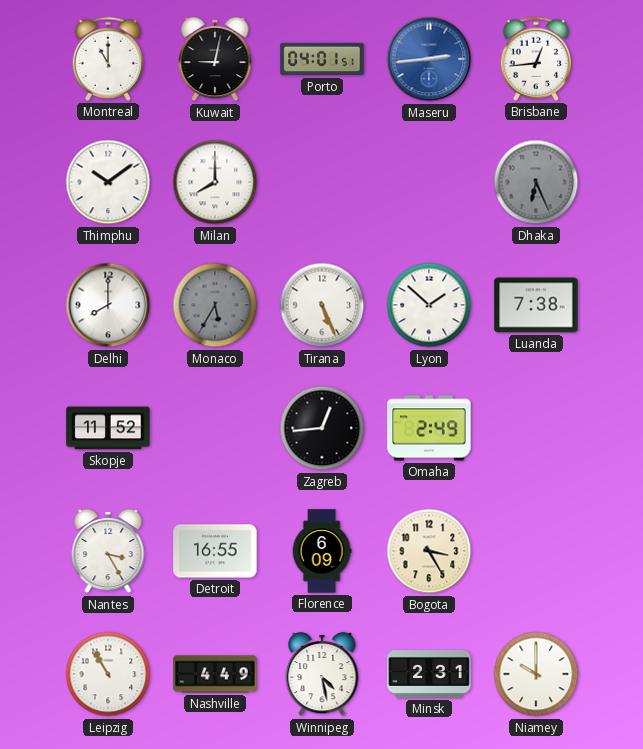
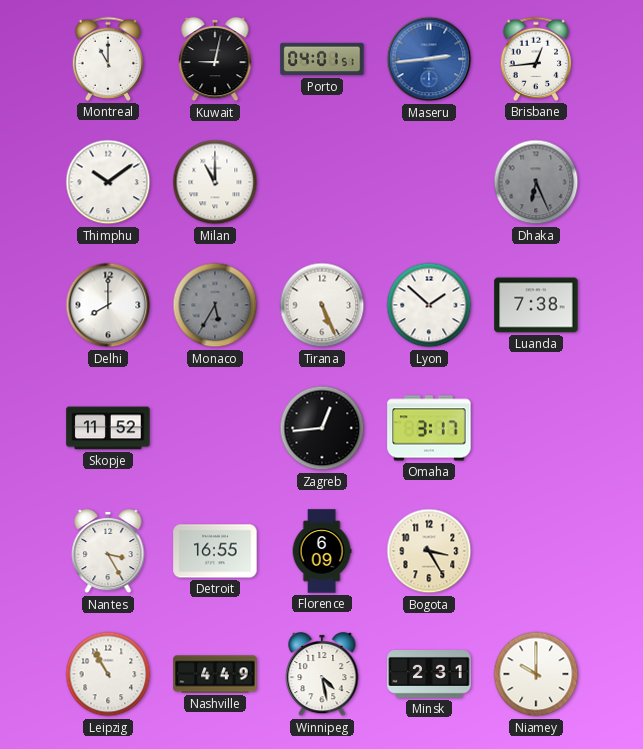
Milan: 8:00 -> 11:00 (215, 182)
Omaha: 2:49 -> 3:17 (429, 428)
